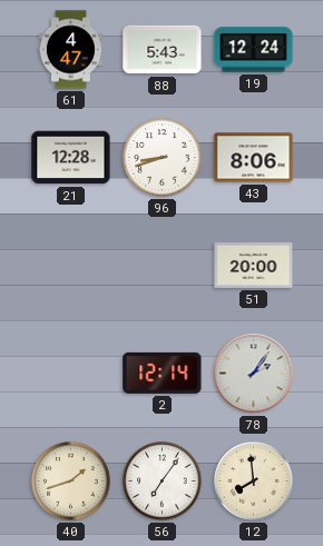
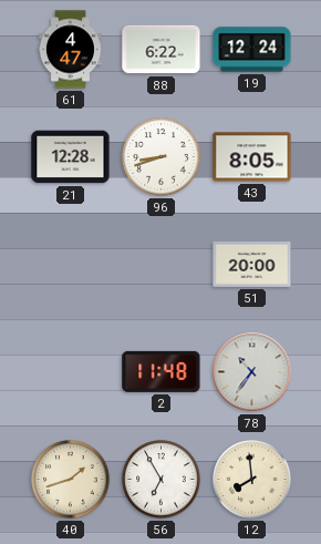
88: 5:43 -> 6:22 (162, 50)
43: 8:06 -> 8:05 (252, 157)
2: 12:14 -> 11:48 (162, 371)
78: 2:06 -> 10:36 (252, 372)
56: 7:06 -> 6:55 (162, 480)
